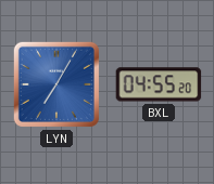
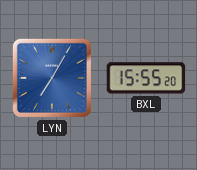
BXL: 04:55 -> 15:55 (146, 78)
